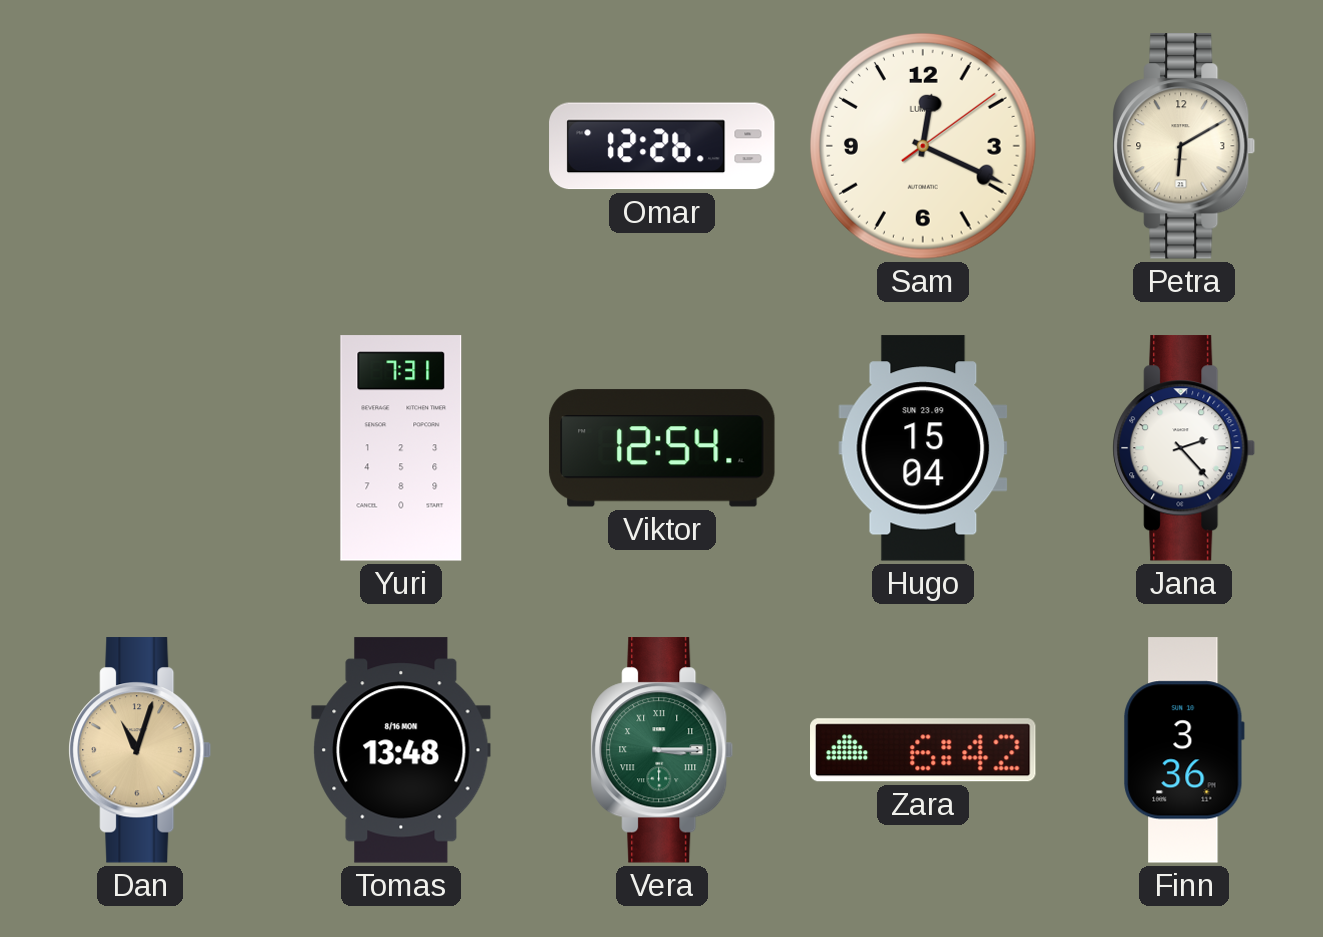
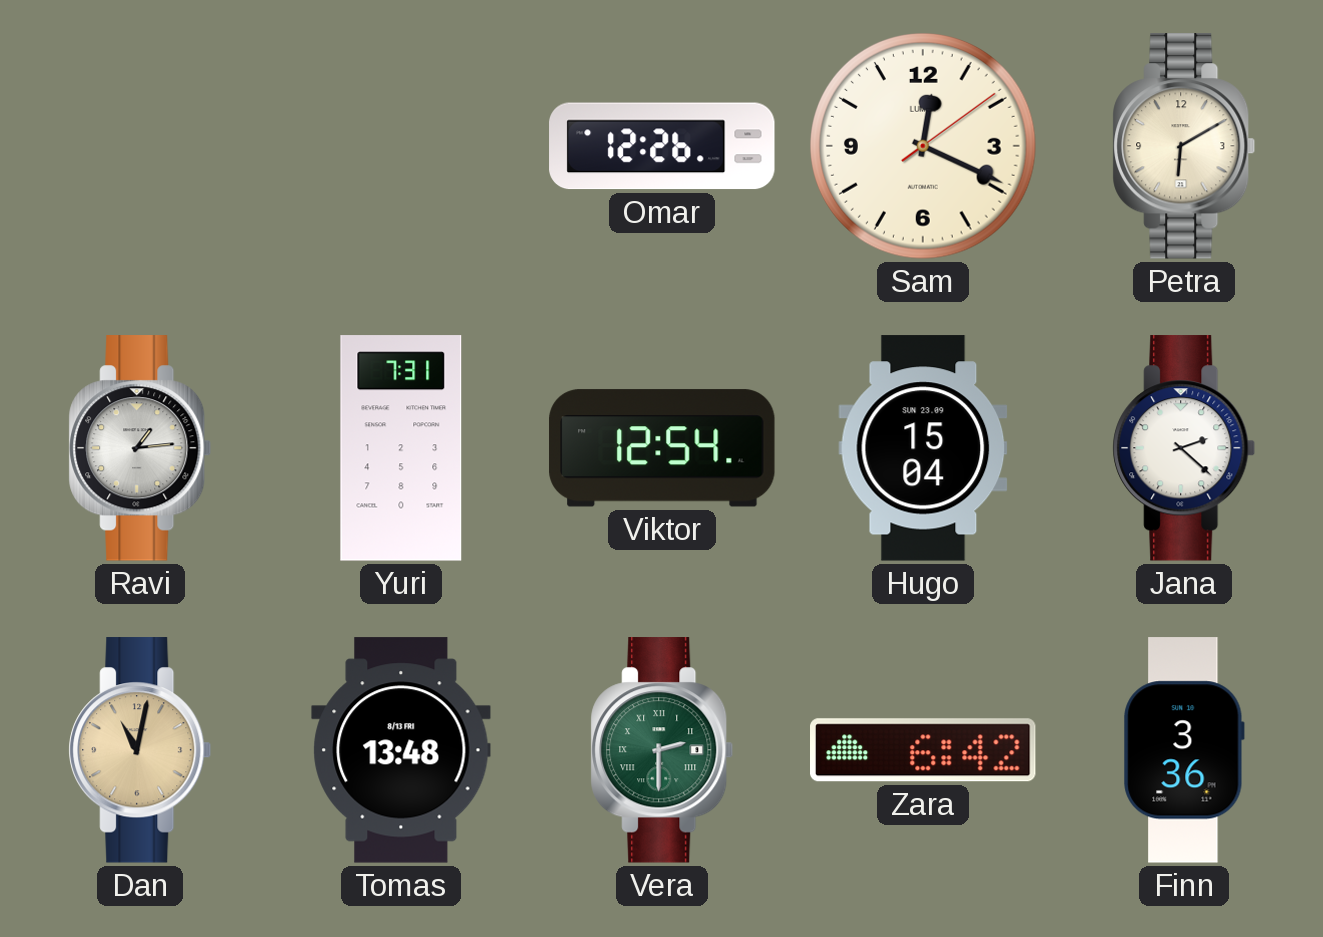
Ravi: none -> 1:14 (140, 448)
Jana: 2:23 -> 2:22 (1184, 448)
Dan: 11:03 -> 11:02 (140, 750)
Tomas date: 8/16 MON -> 8/13 FRI (401, 750)
Vera: 3:15 -> 2:30 (662, 750)
